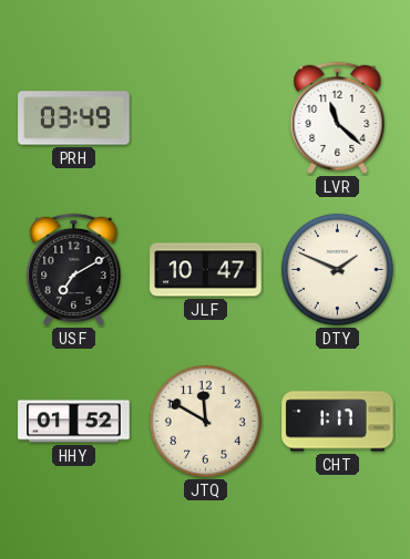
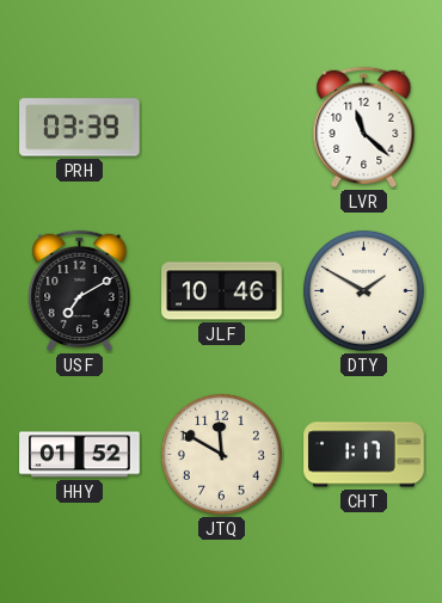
PRH: 03:49 -> 03:39 (80, 128)
JLF: 10:47 -> 10:46 (222, 291)
DTY: 1:49 -> 1:50 (363, 290)
